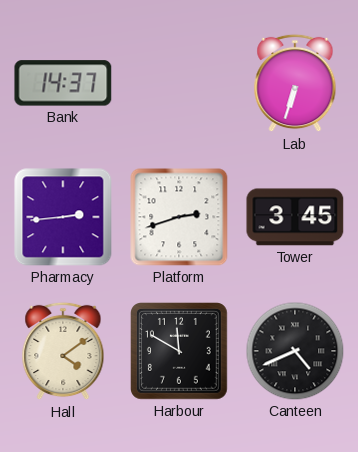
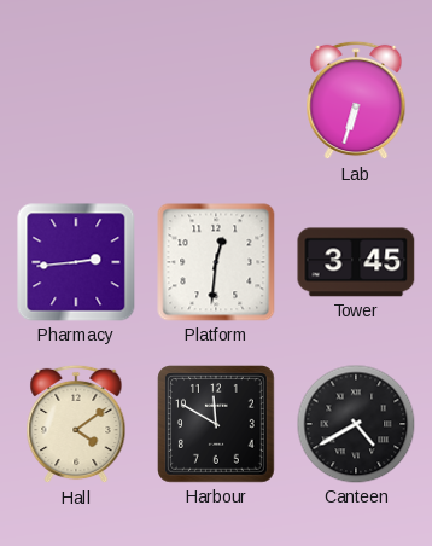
Bank: 14:37 -> none (63, 83)
Platform: 2:42 -> 12:31 (216, 262)
Canteen: 4:41 -> 4:40 (356, 424)
